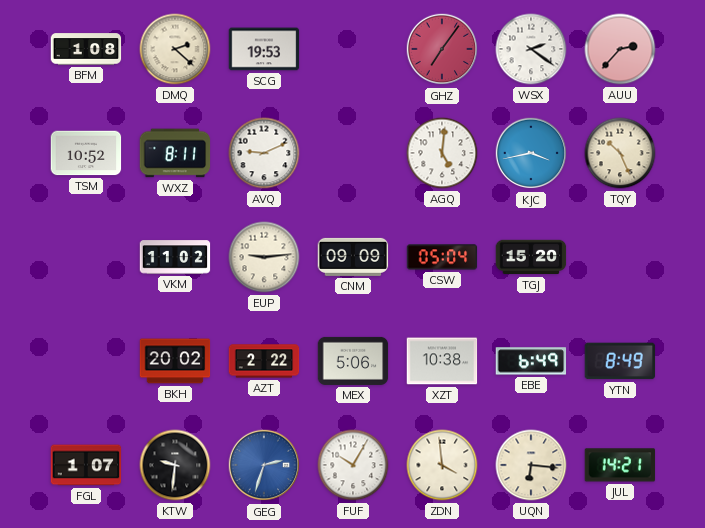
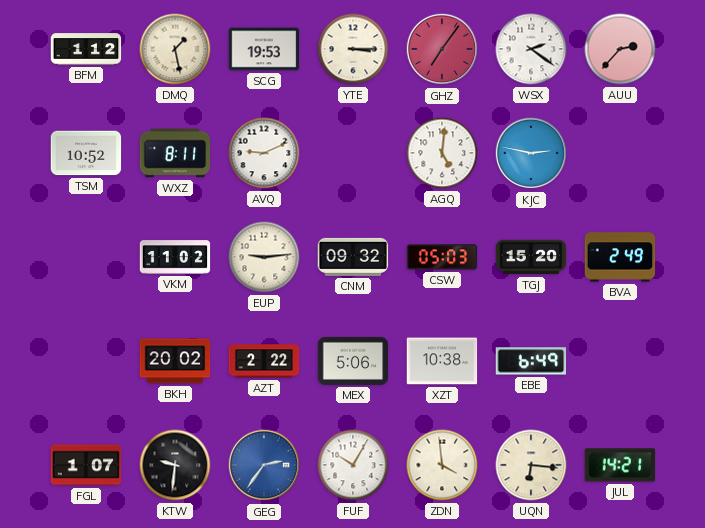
BFM: 1:08 -> 1:12 (86, 49)
DMQ: 2:22 -> 1:28 (175, 49)
YTE: none -> 3:15 (353, 49)
KJC: 3:43 -> 2:47 (531, 153)
TQY: 10:26 -> none (620, 153)
CNM: 09:09 -> 09:32 (353, 257)
CSW: 05:04 -> 05:03 (442, 257)
BVA: none -> 2:49 (620, 257)
YTN: 8:49 -> none (620, 361)
GEG: 2:33 -> 2:36 (264, 465)
